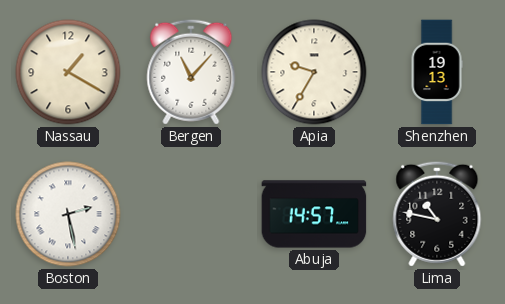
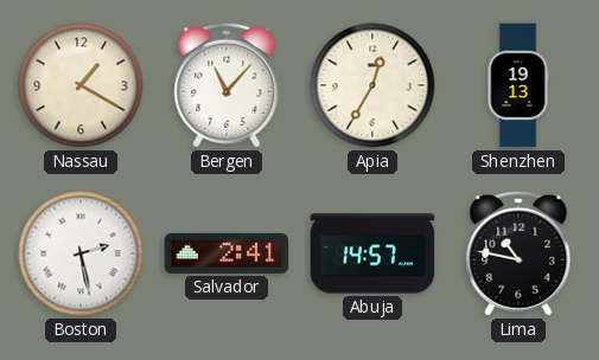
Apia: 9:35 -> 12:35 (372, 85)
Salvador: none -> 2:41 (227, 253)
